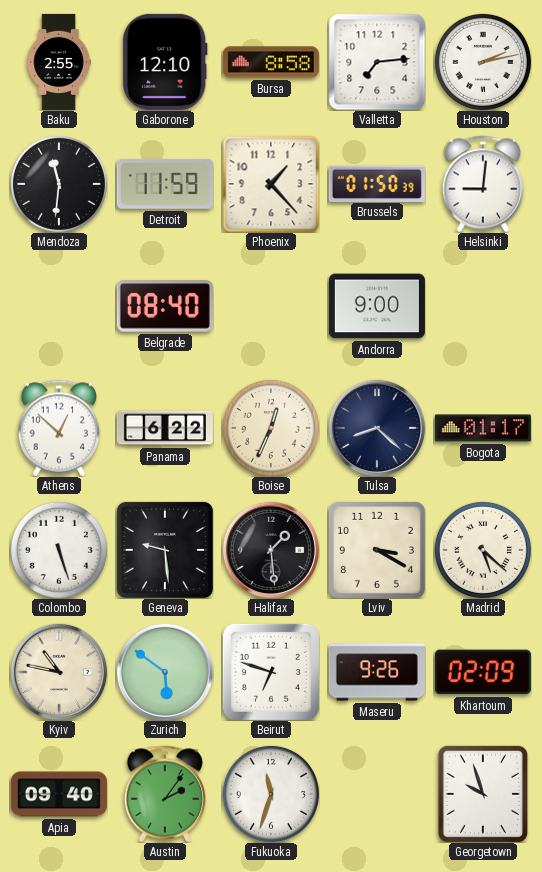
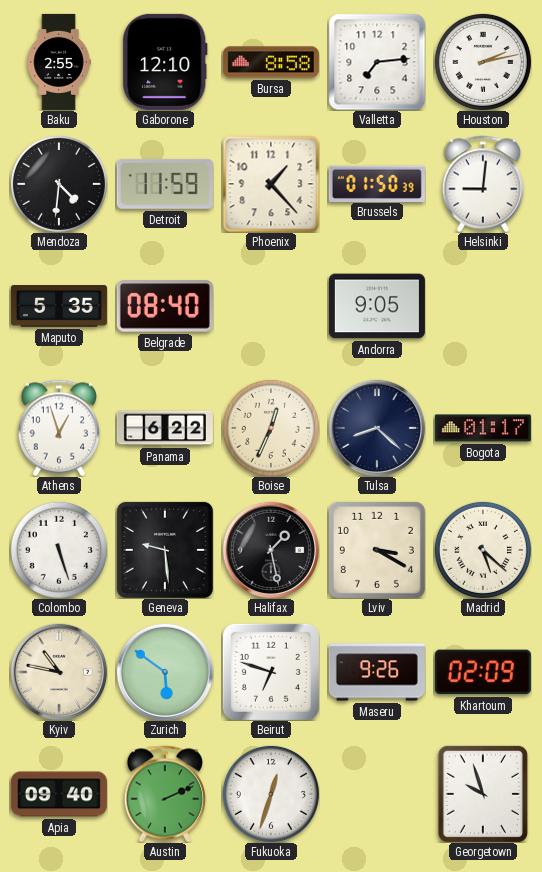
Mendoza: 11:31 -> 4:31 (59, 184)
Maputo: none -> 5:35 (59, 306)
Andorra: 9:00 -> 9:05 (377, 306)
Athens: 12:52 -> 12:57 (59, 428)
Halifax: 1:29 -> 1:28 (271, 550)
Austin: 2:06 -> 2:11 (165, 794)
Fukuoka: 11:33 -> 12:33 (271, 794)
